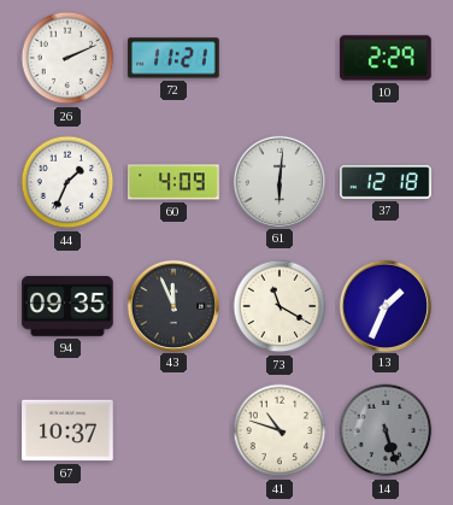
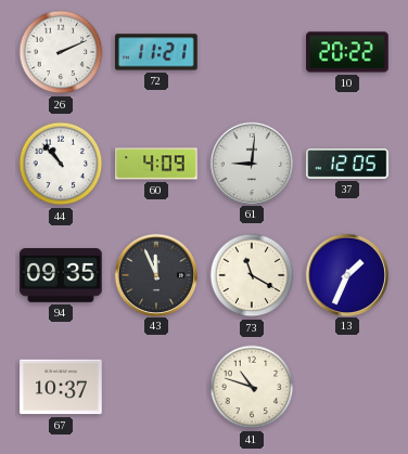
10: 2:29 -> 20:22 (347, 52)
44: 1:34 -> 10:53 (61, 164)
61: 6:01 -> 9:01 (251, 163)
37: 12:18 -> 12:05 (347, 165)
14: 5:27 -> none (386, 430)
